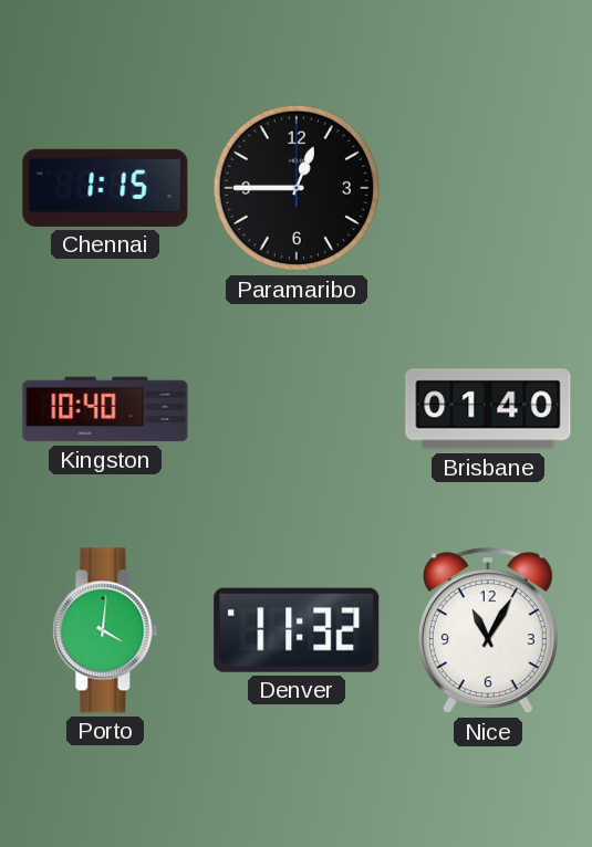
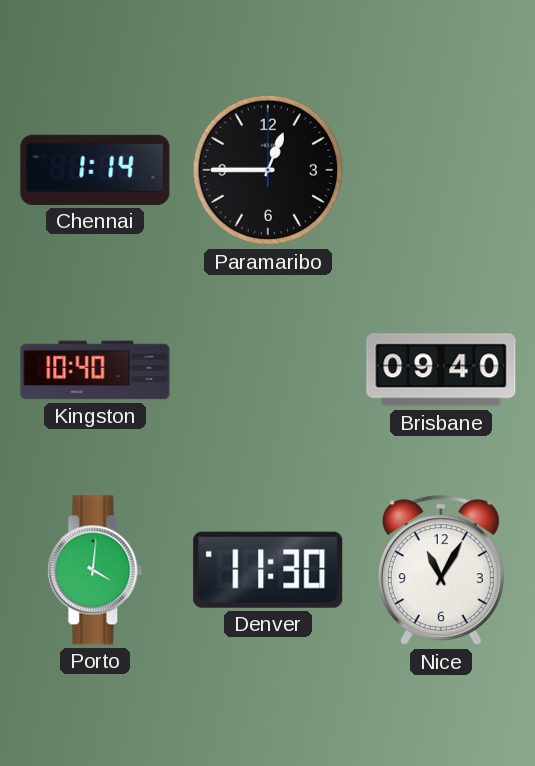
Chennai: 1:15 -> 1:14 (95, 170)
Brisbane: 01:40 -> 09:40 (441, 370)
Denver: 11:32 -> 11:30 (268, 570)
